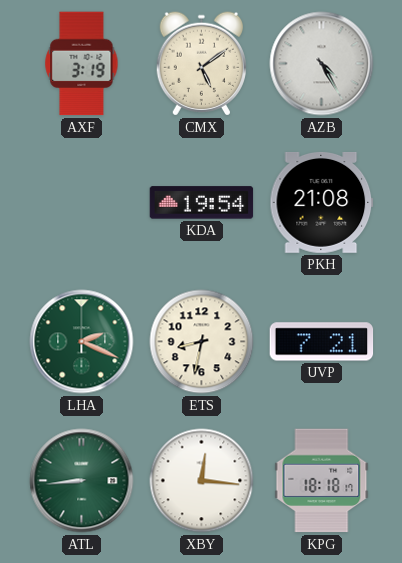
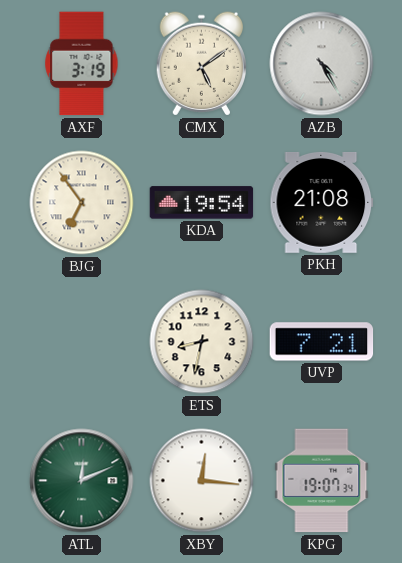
BJG: none -> 6:54 (82, 203)
LHA: 2:19 -> none (82, 342)
ATL: 8:44 -> 12:11 (82, 481)
KPG: 18:18 -> 19:07 (322, 481)
